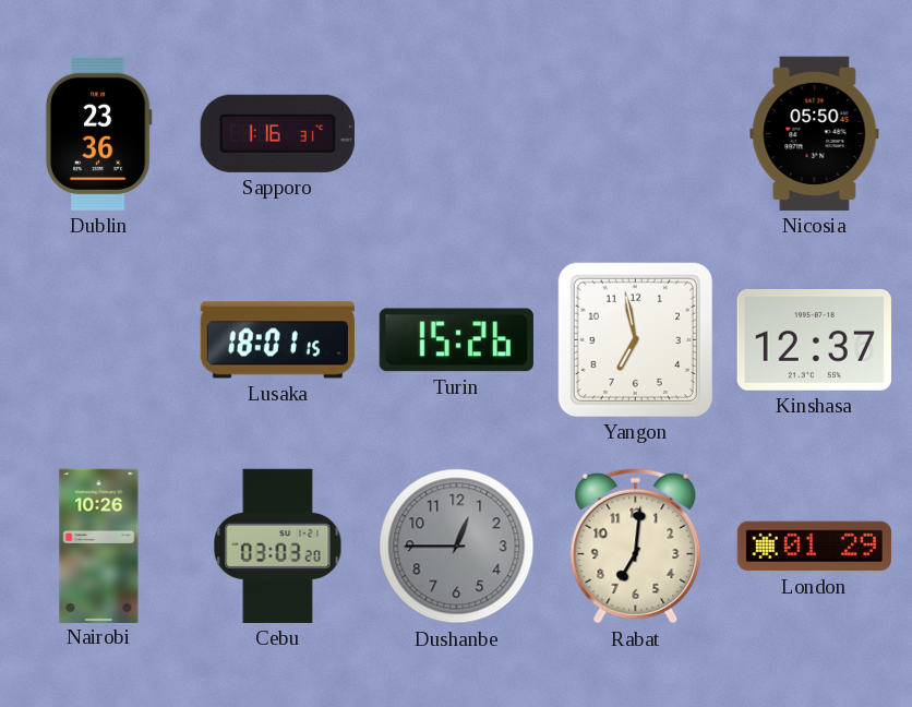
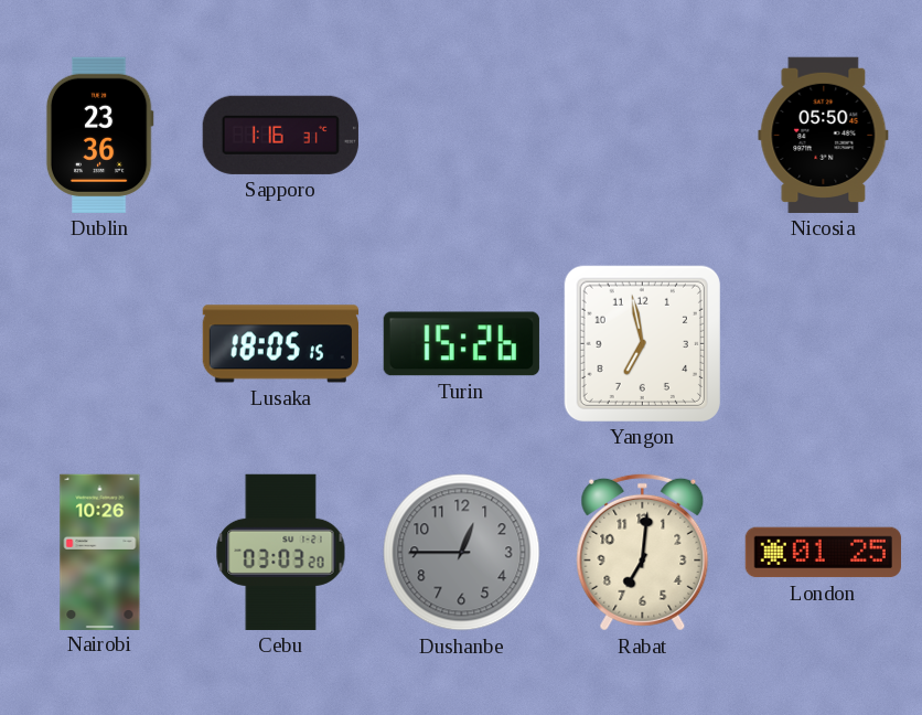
Lusaka: 18:01 -> 18:05 (280, 344)
Kinshasa: 12:37 -> none (814, 339)
London: 01:29 -> 01:25 (823, 553)
